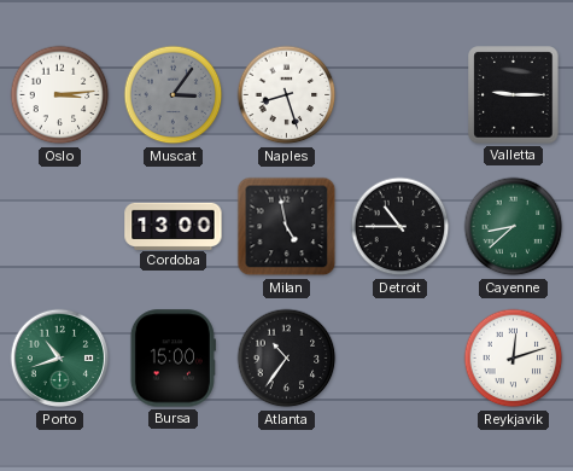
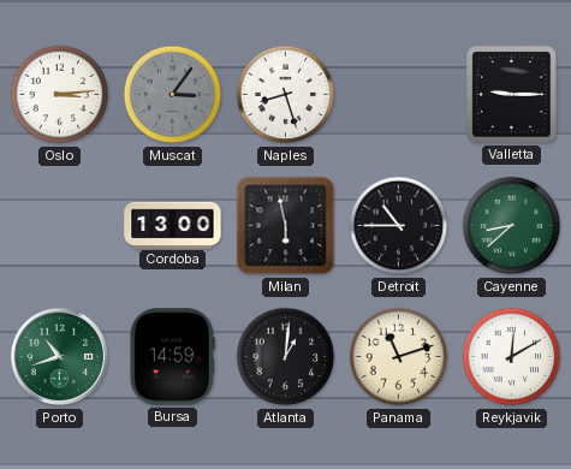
Milan: 4:58 -> 5:58 (286, 226)
Bursa: 15:00 -> 14:59 (172, 357)
Atlanta: 10:36 -> 1:01 (286, 357)
Panama: none -> 11:12 (399, 357)
Reykjavik: 12:12 -> 12:10 (512, 357)
